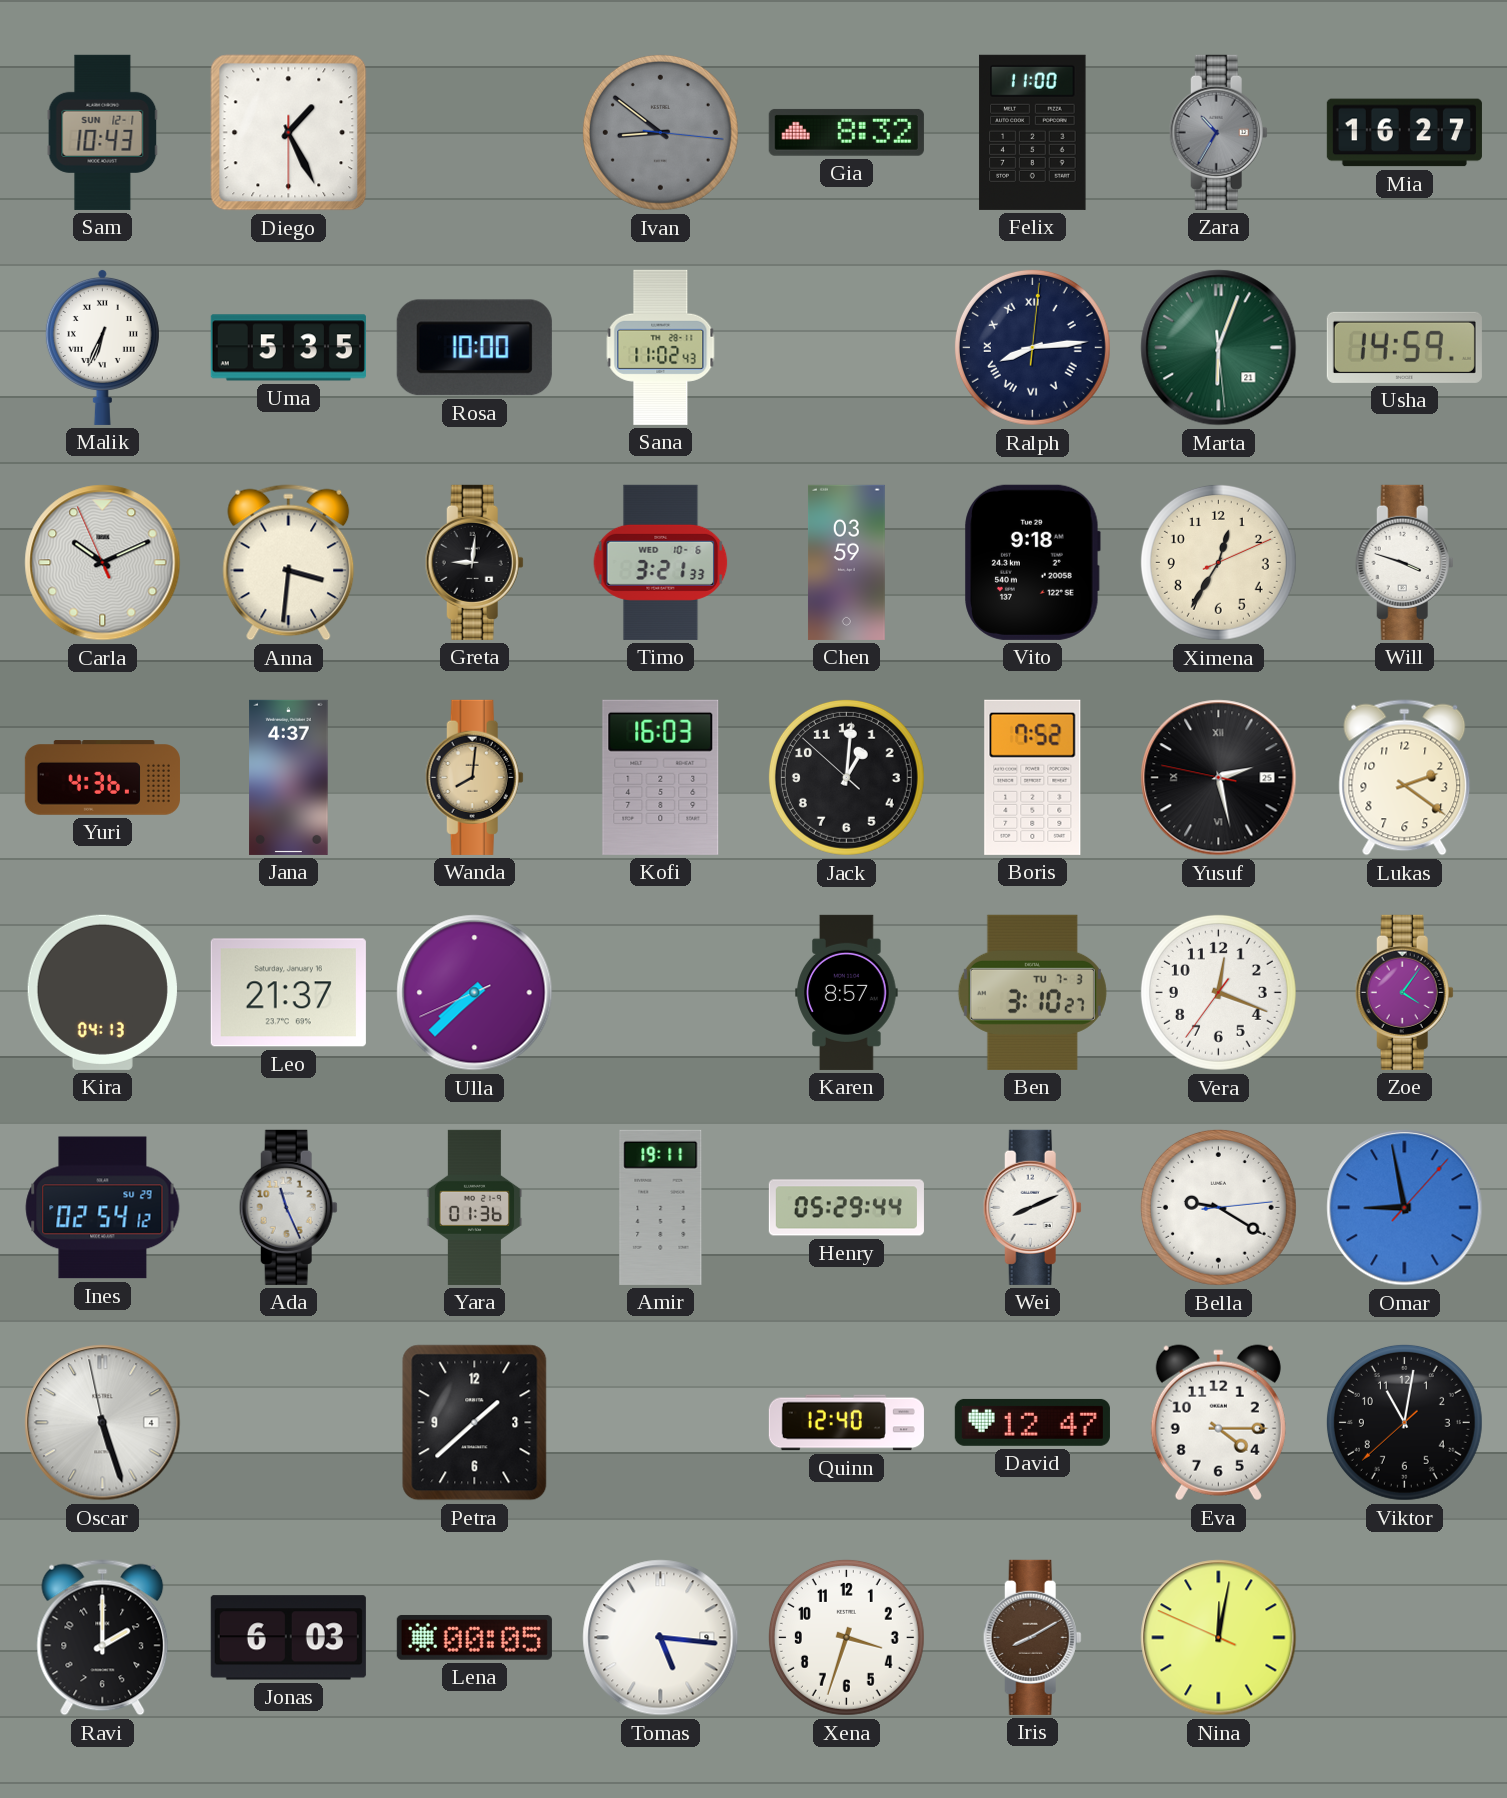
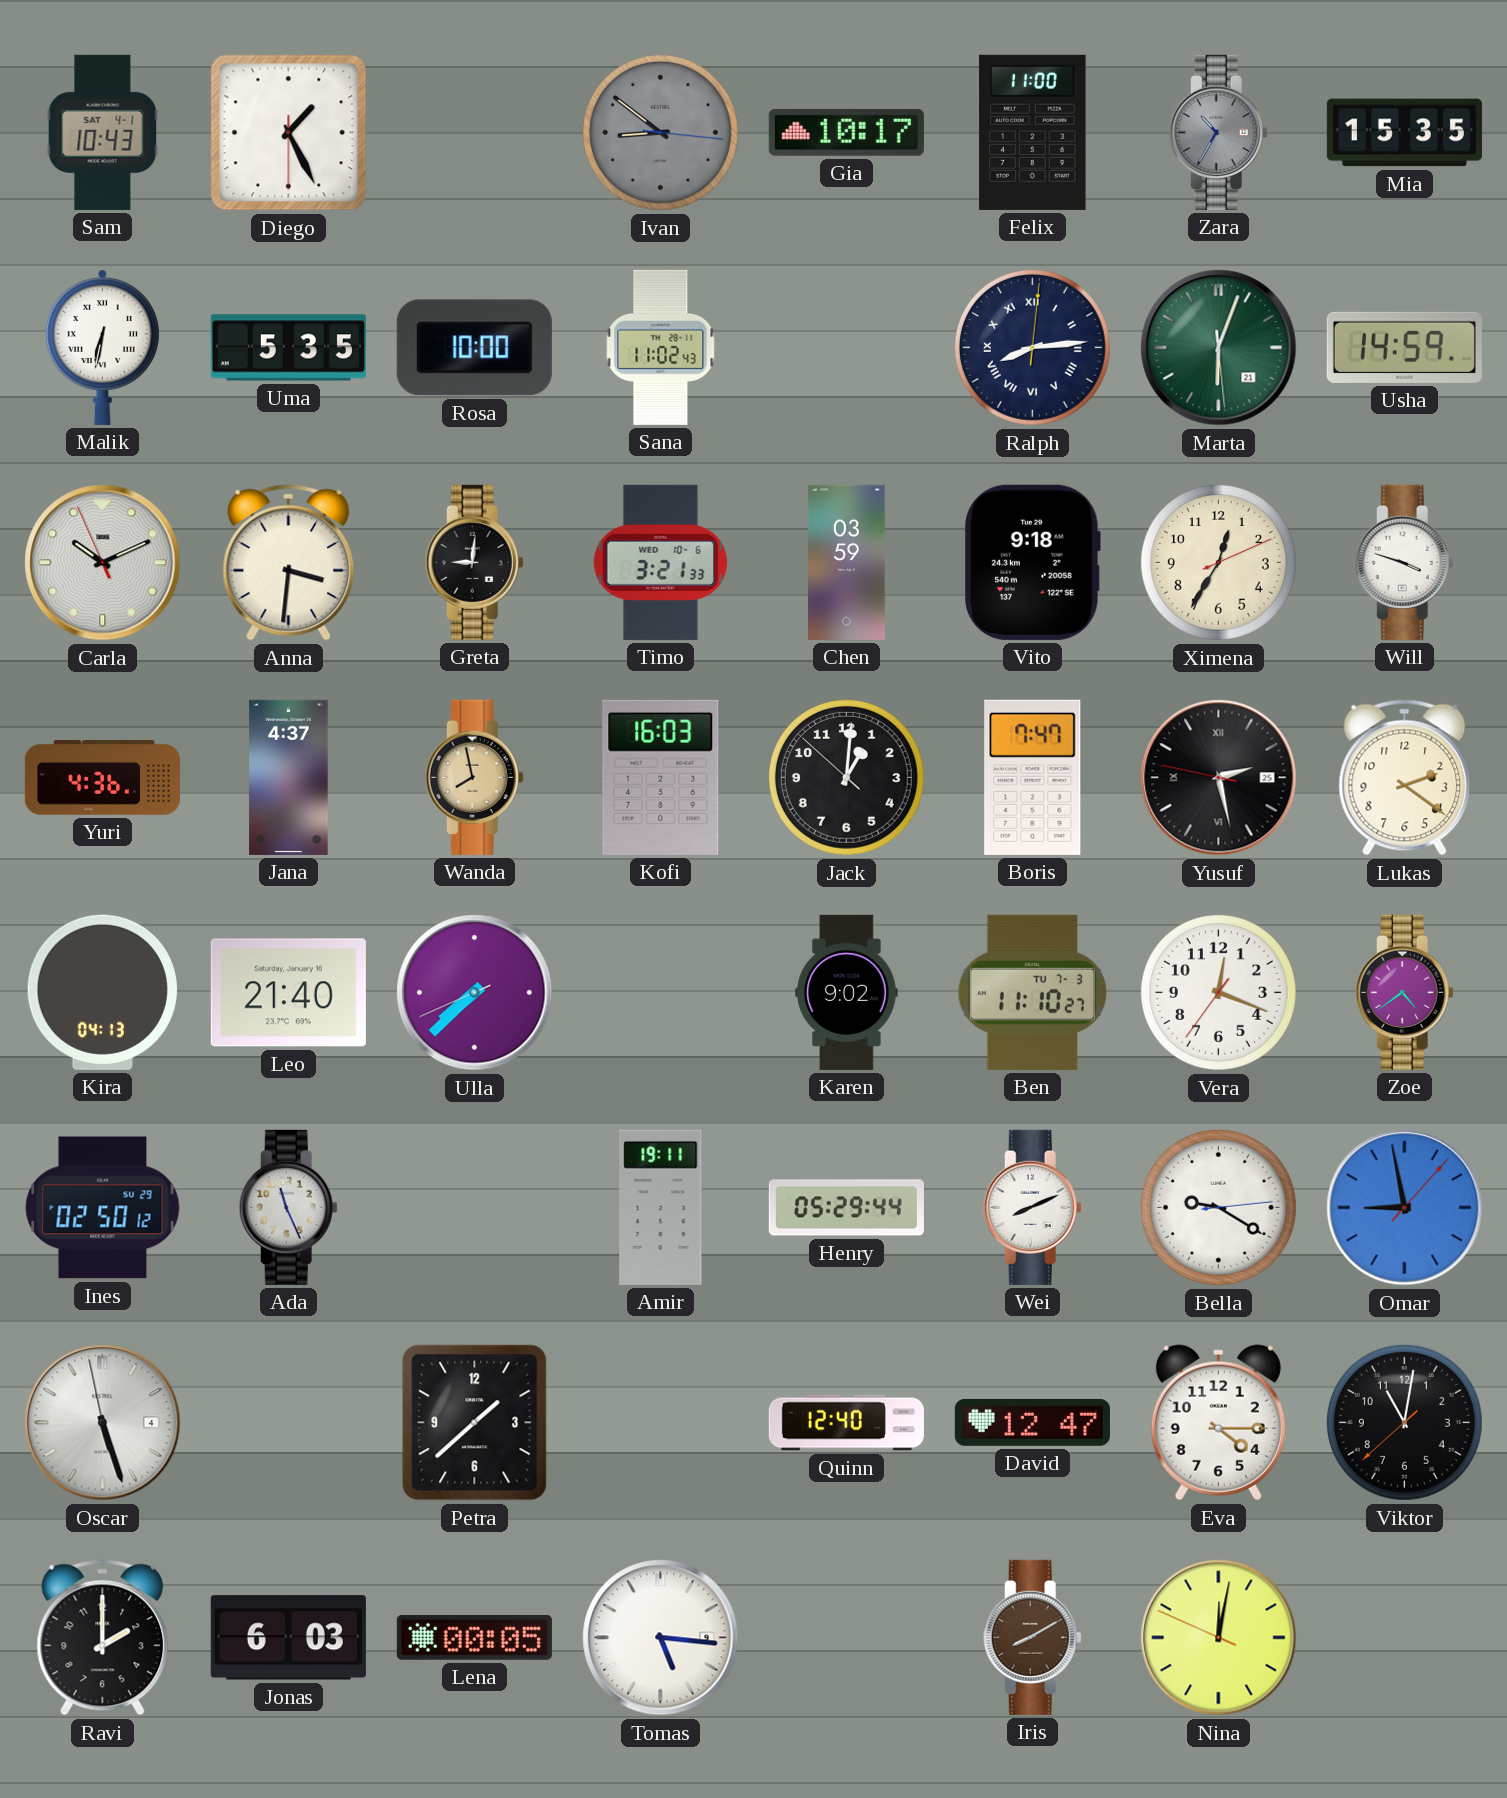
Sam date: SUN 12-1 -> SAT 4-1 (103, 132)
Gia: 8:32 -> 10:17 (846, 132)
Mia: 16:27 -> 15:35 (1404, 133)
Malik: 6:34 -> 6:32 (102, 347)
Wanda: 8:01 -> 7:58 (474, 777)
Boris: 7:52 -> 7:47 (1033, 777)
Leo: 21:37 -> 21:40 (288, 993)
Karen: 8:57 -> 9:02 (847, 992)
Ben: 3:10 -> 11:10 (1032, 992)
Zoe: 4:06 -> 4:39 (1404, 992)
Ines: 02:54 -> 02:50 (103, 1208)
Yara: 01:36 -> none (475, 1207)
Xena: 3:33 -> none (846, 1637)
